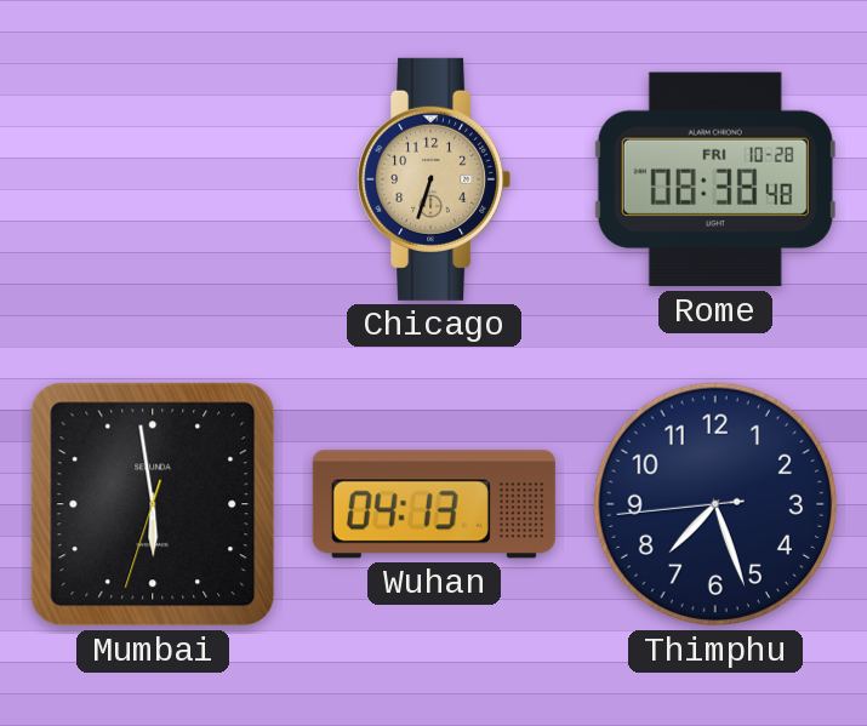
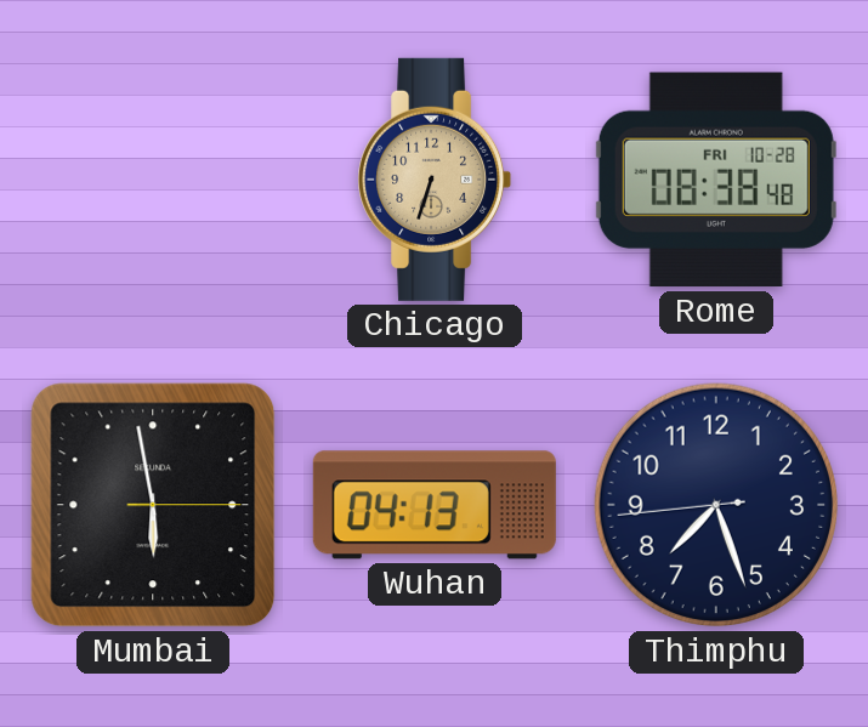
Mumbai: 5:58:33 -> 5:58:15 (153, 505)
